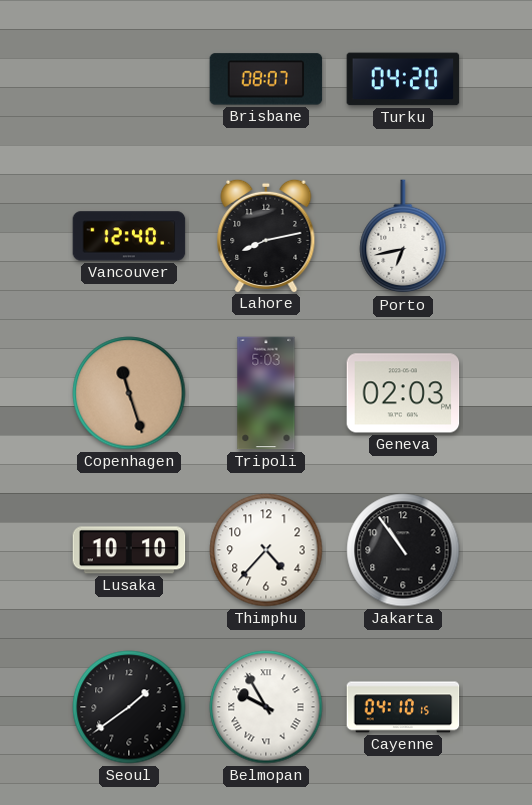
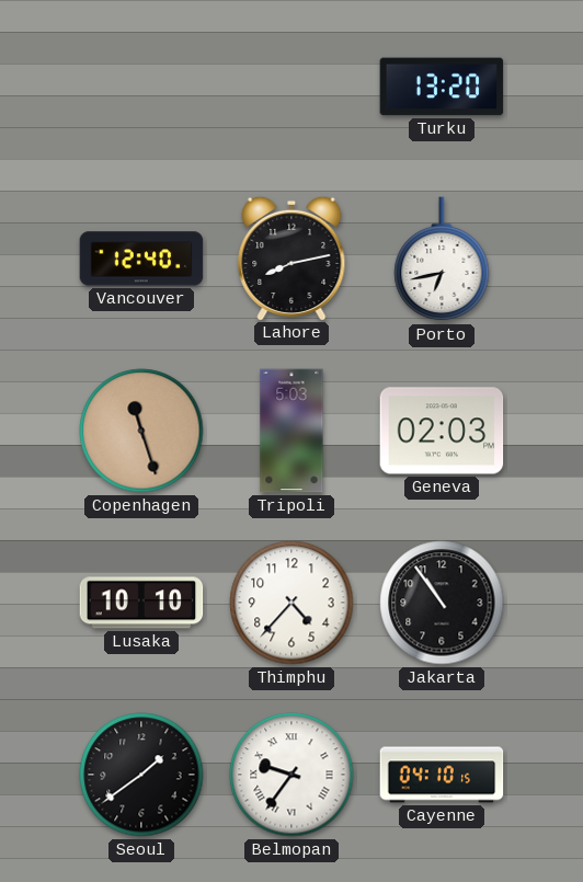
Brisbane: 08:07 -> none (266, 79)
Turku: 04:20 -> 13:20 (442, 87)
Belmopan: 9:55 -> 9:36 (291, 775)
